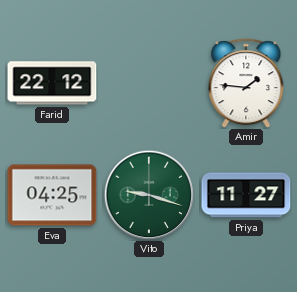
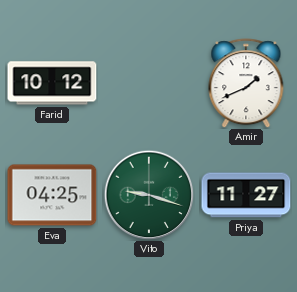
Farid: 22:12 -> 10:12 (52, 83)
Amir: 1:46 -> 1:41 (246, 83)
